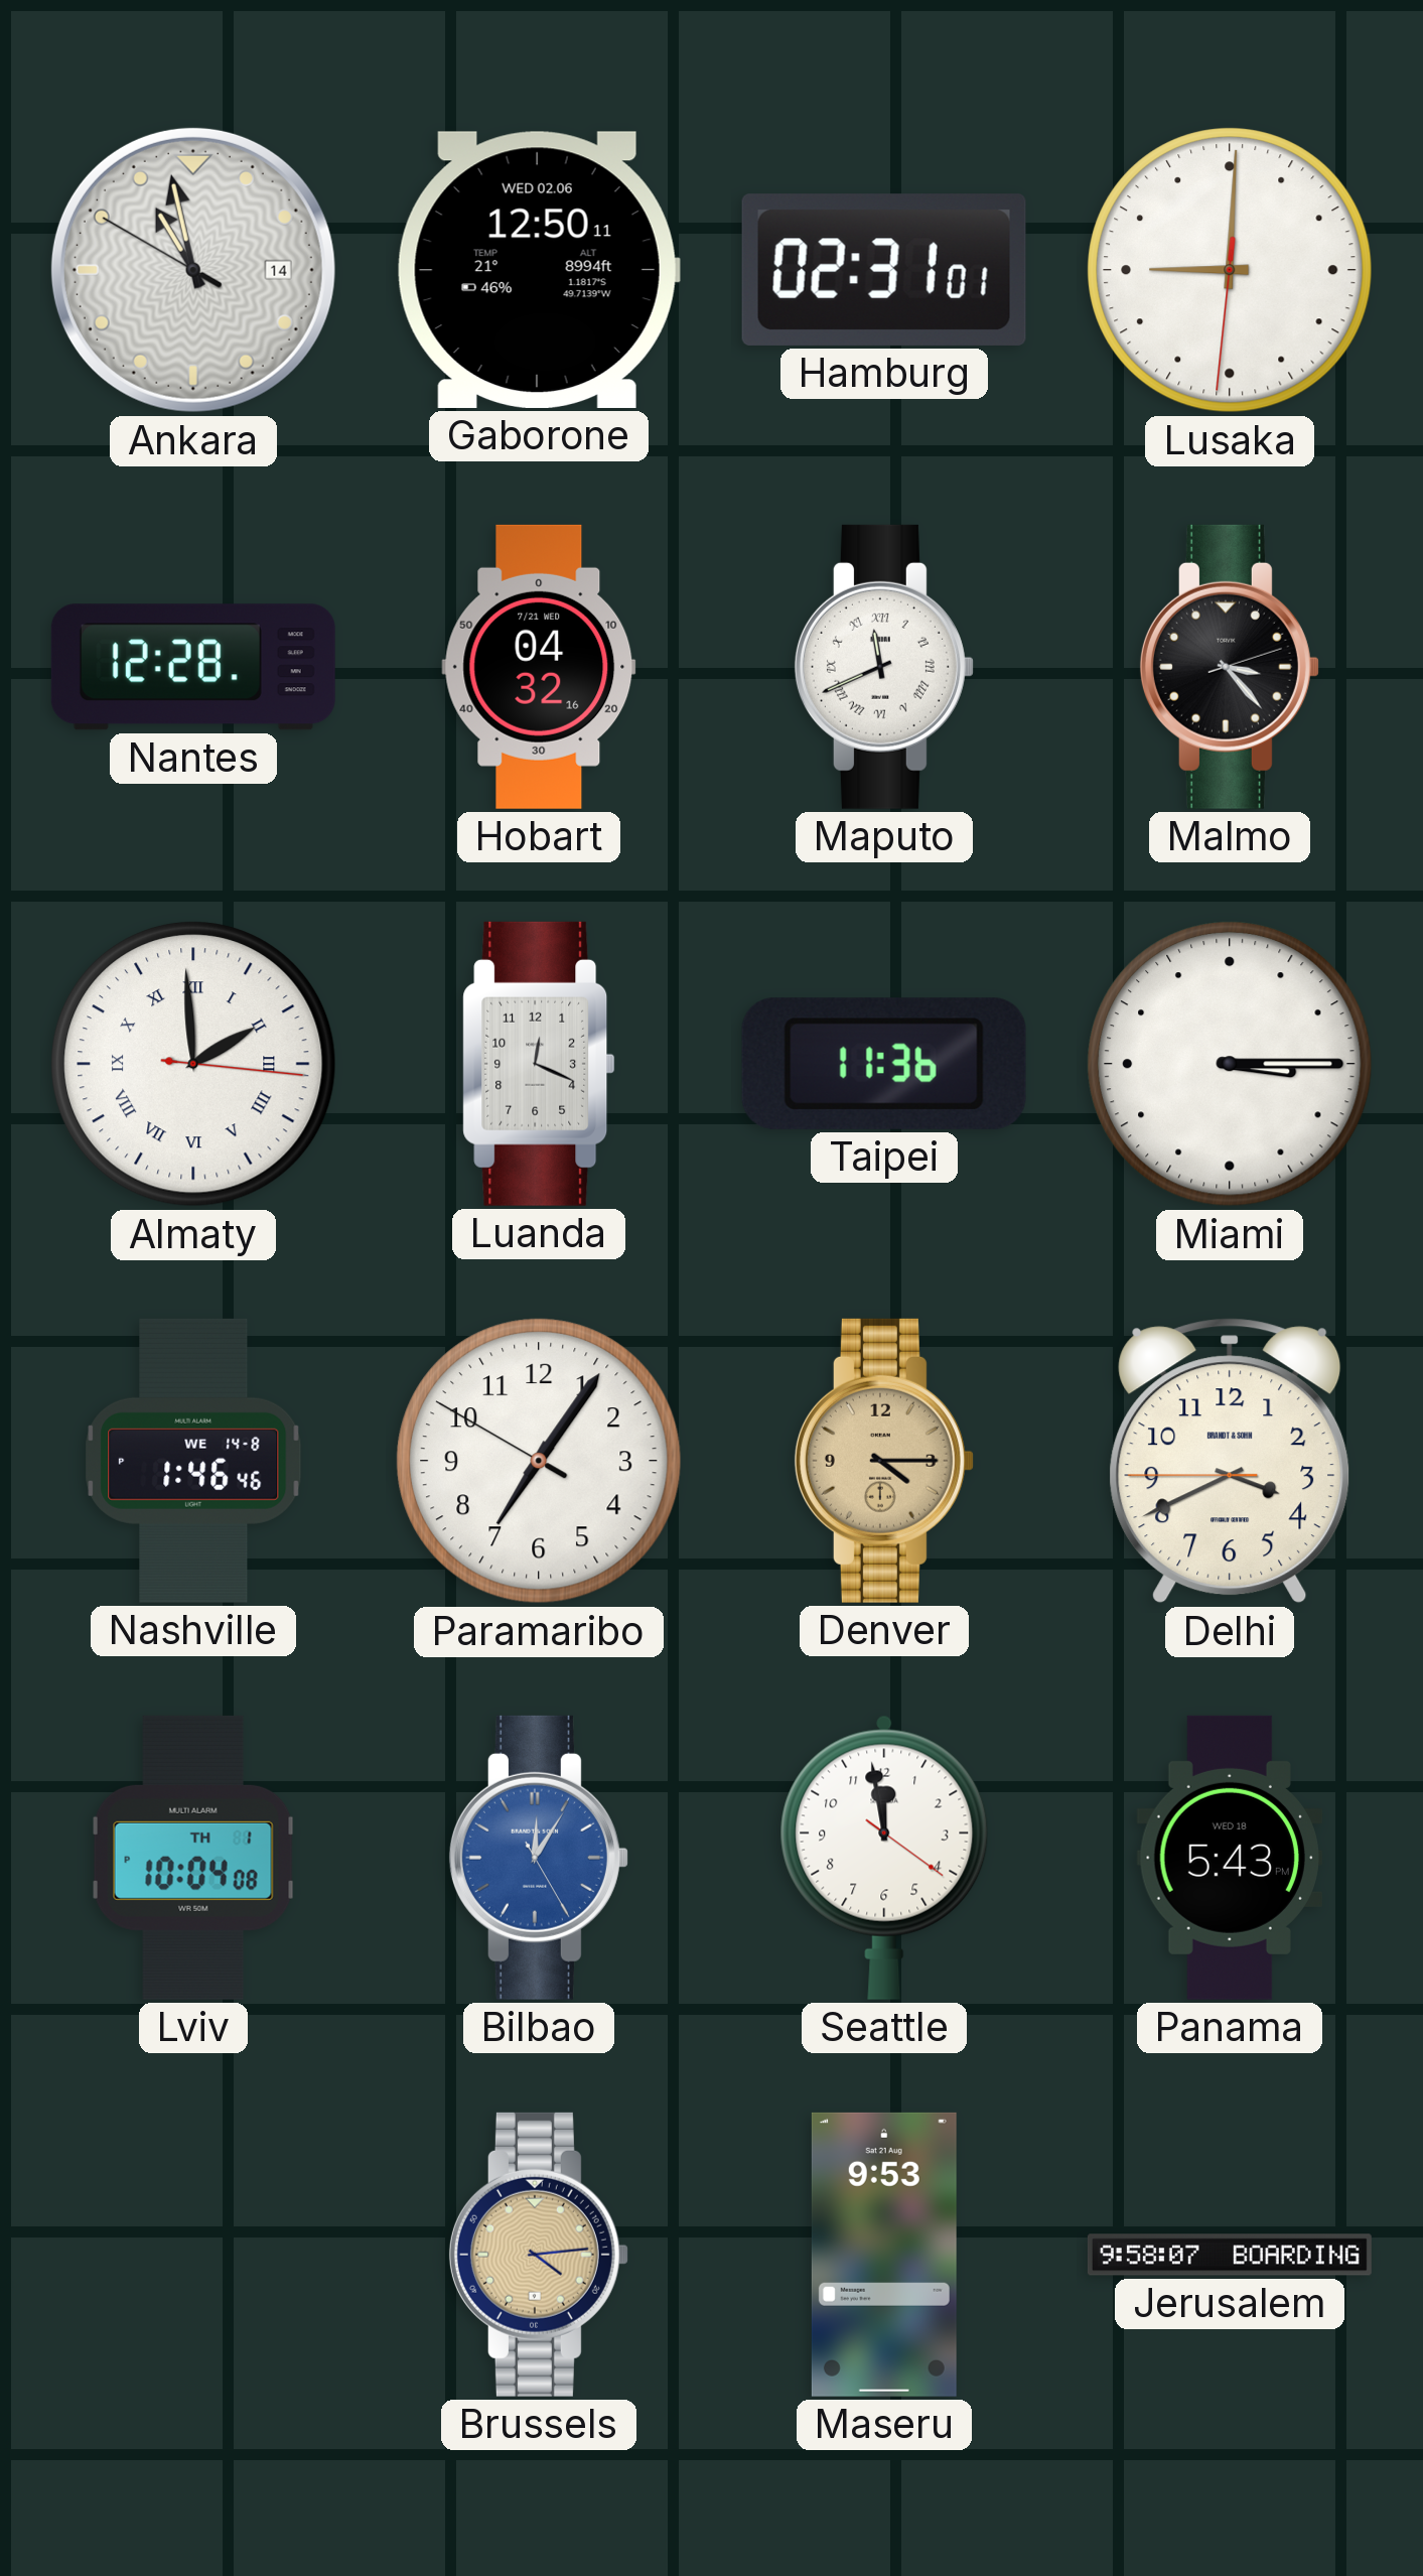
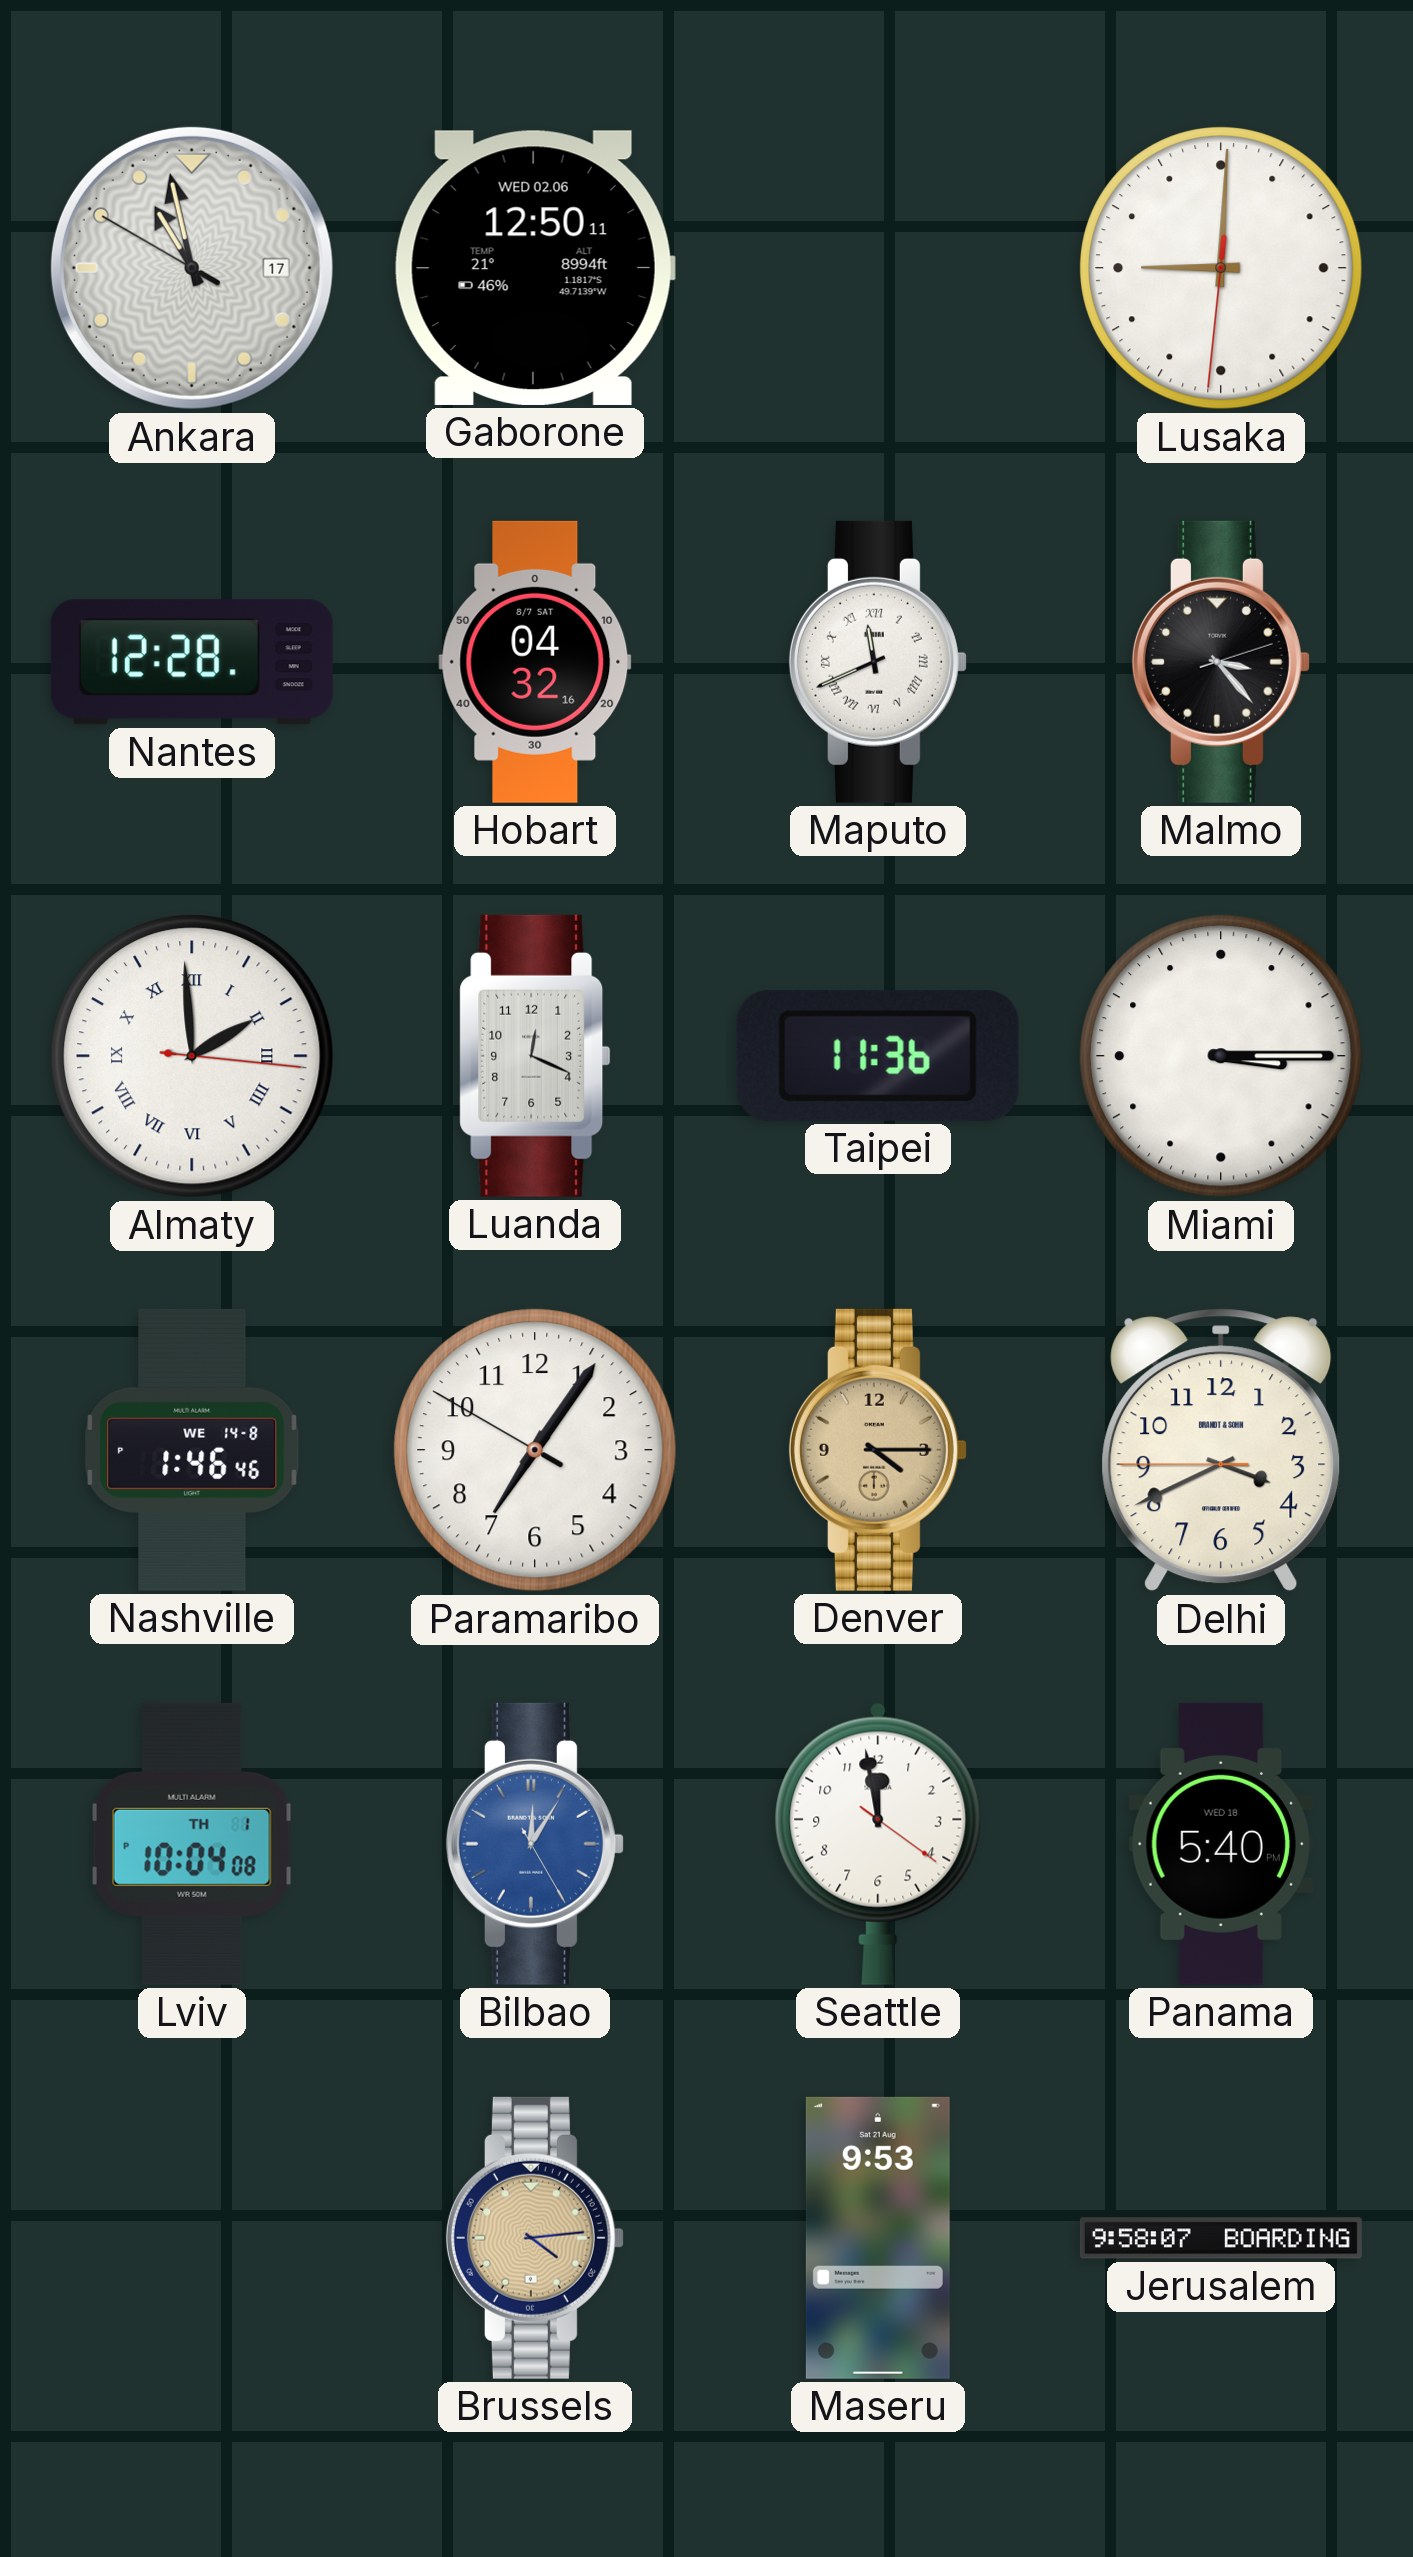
Ankara date: 14 -> 17 (192, 268)
Hamburg: 02:31 -> none (884, 270)
Hobart date: 7/21 WED -> 8/7 SAT (535, 662)
Panama: 5:43 -> 5:40 (1220, 1844)
